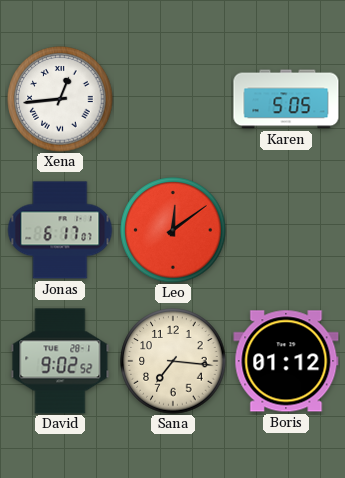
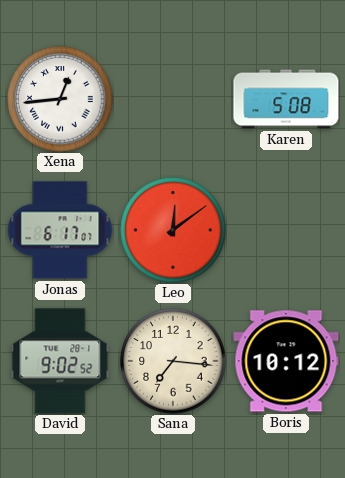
Karen: 5:05 -> 5:08 (286, 99)
Boris: 01:12 -> 10:12 (286, 361)
